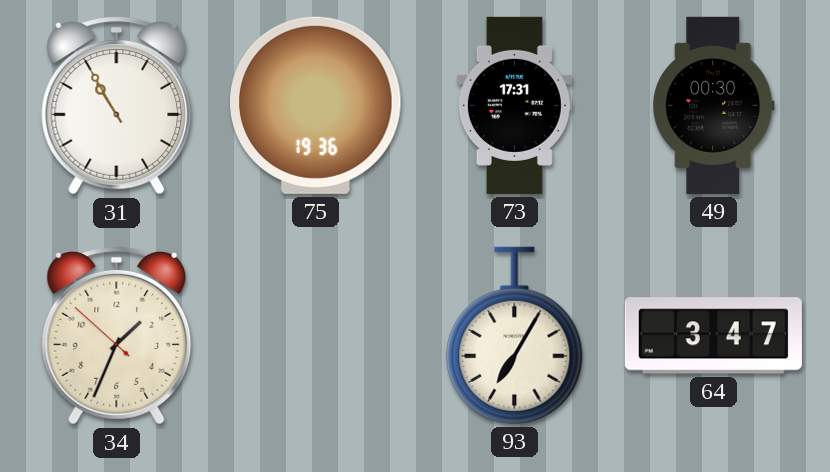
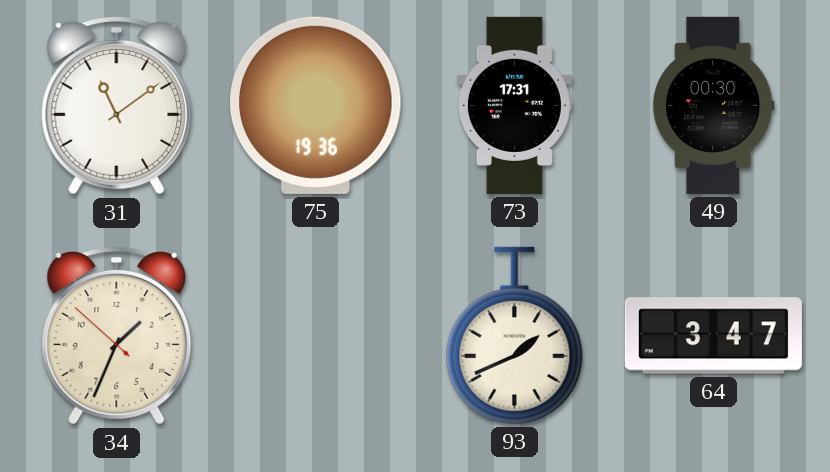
31: 10:55 -> 11:09 (117, 106)
93: 7:05 -> 1:41 (515, 335)
